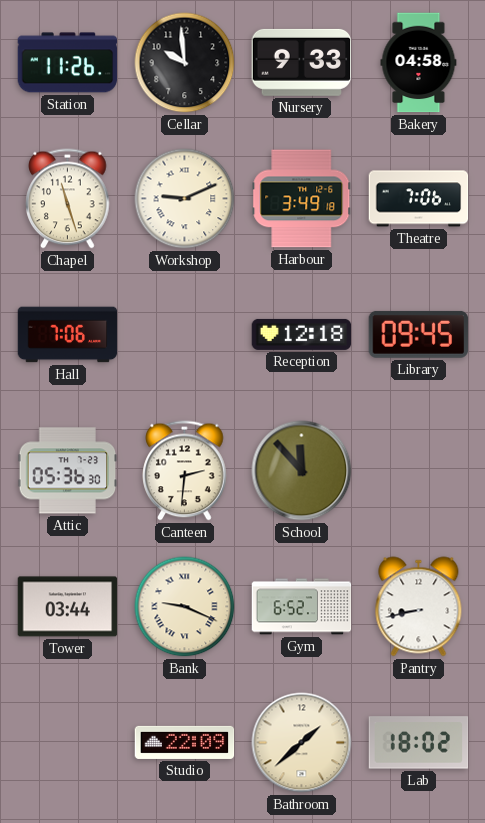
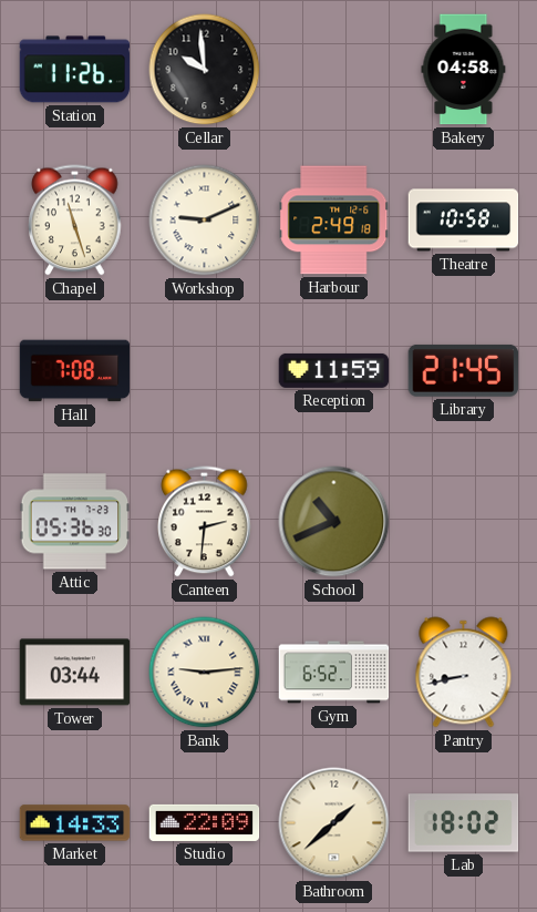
Nursery: 9:33 -> none (302, 62)
Harbour: 3:49 -> 2:49 (334, 221)
Theatre: 7:06 -> 10:58 (464, 221)
Hall: 7:06 -> 7:08 (75, 371)
Reception: 12:18 -> 11:59 (334, 370)
Library: 09:45 -> 21:45 (464, 370)
School: 11:53 -> 10:41 (334, 522)
Bank: 9:19 -> 9:14 (205, 673)
Market: none -> 14:33 (75, 823)
